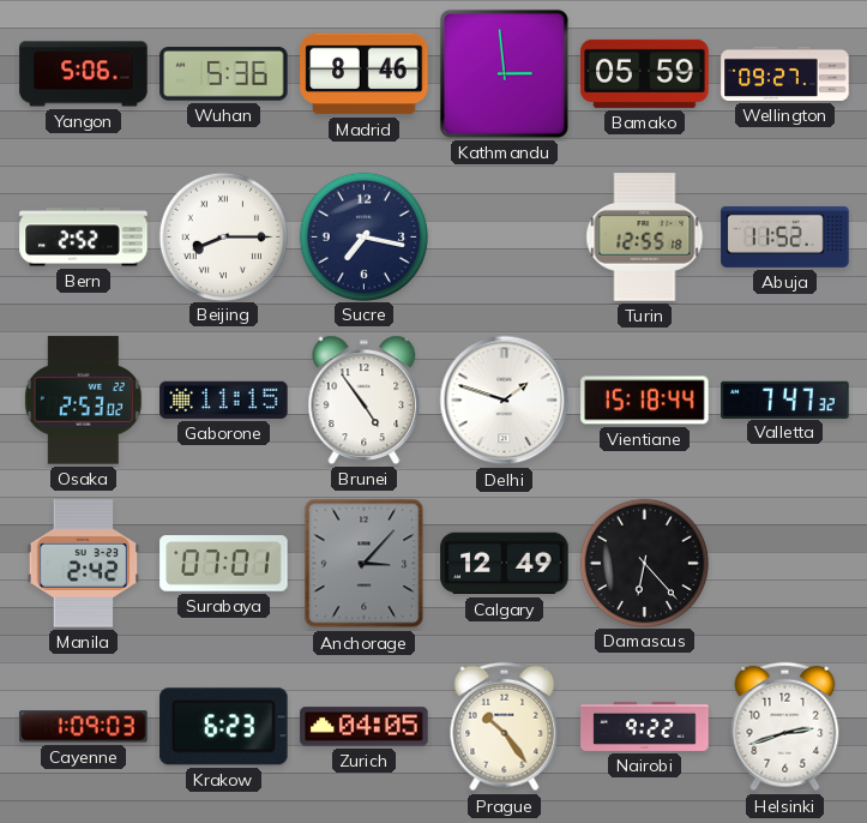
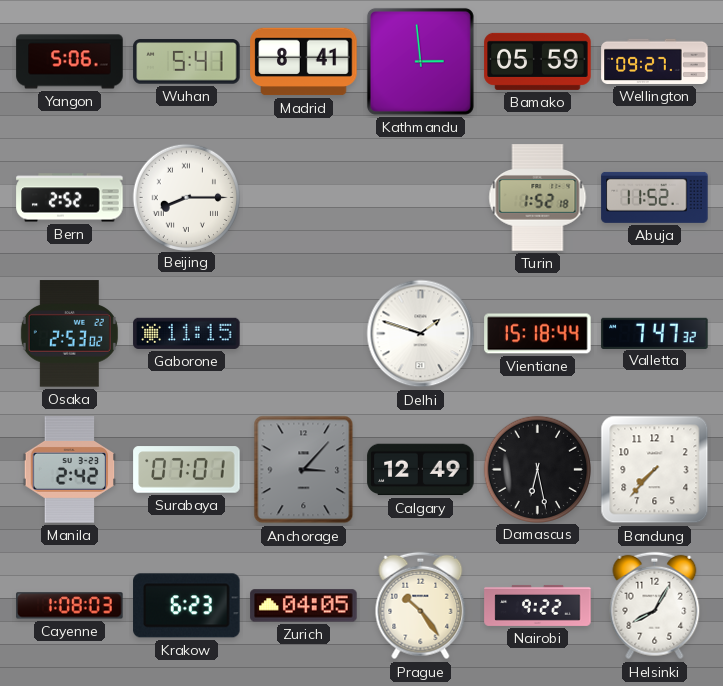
Wuhan: 5:36 -> 5:41 (187, 62)
Madrid: 8:46 -> 8:41 (304, 62)
Sucre: 7:17 -> none (363, 236)
Turin: 12:55 -> 1:52 (538, 198)
Brunei: 4:54 -> none (365, 400)
Damascus: 6:23 -> 6:28 (537, 469)
Bandung: none -> 7:37 (655, 470)
Cayenne: 1:09 -> 1:08 (70, 606)
Helsinki: 2:42 -> 8:05 (655, 606)
